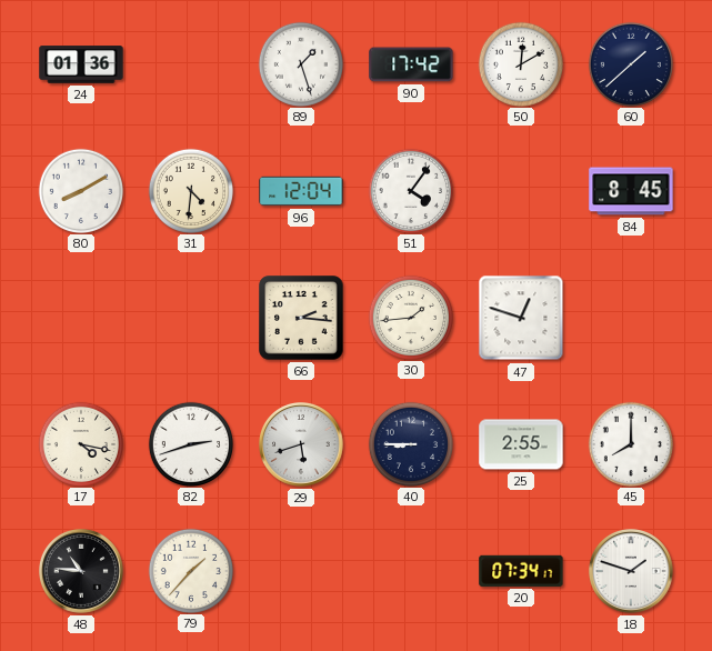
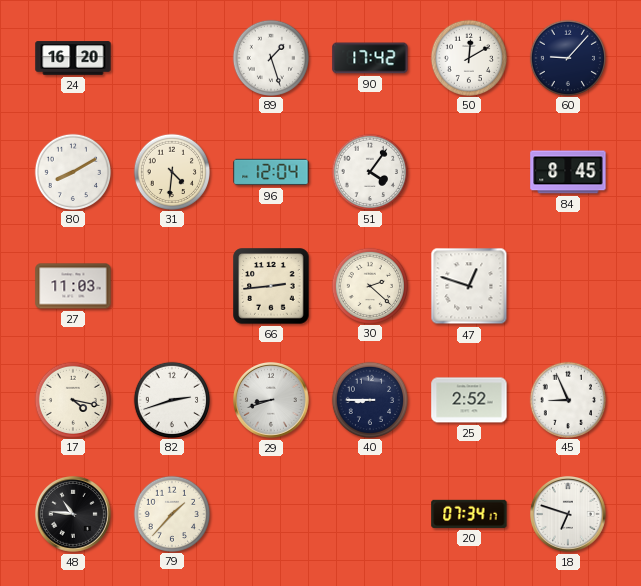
24: 01:36 -> 16:20 (73, 58)
60: 1:38 -> 9:07 (567, 57)
27: none -> 11:03 (73, 286)
66: 2:16 -> 2:44 (271, 286)
30: 1:44 -> 2:22 (369, 285)
29: 5:42 -> 8:42 (272, 401)
25: 2:55 -> 2:52 (469, 400)
45: 8:00 -> 8:56 (567, 399)
18: 1:48 -> 6:48 (569, 515)
